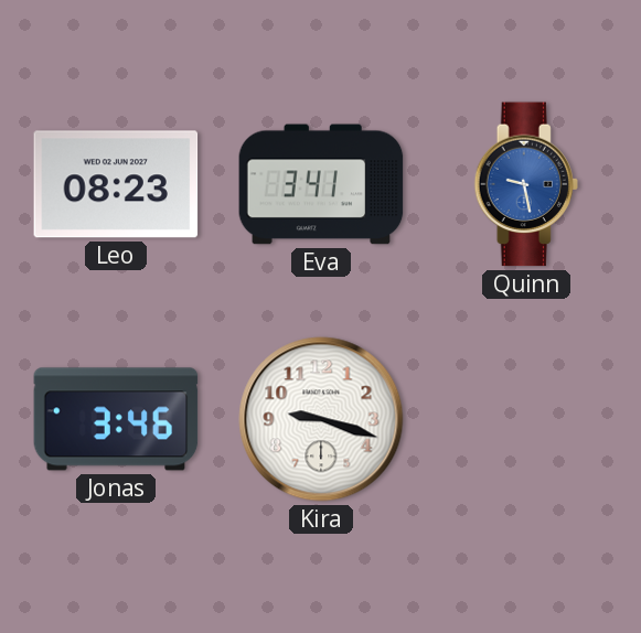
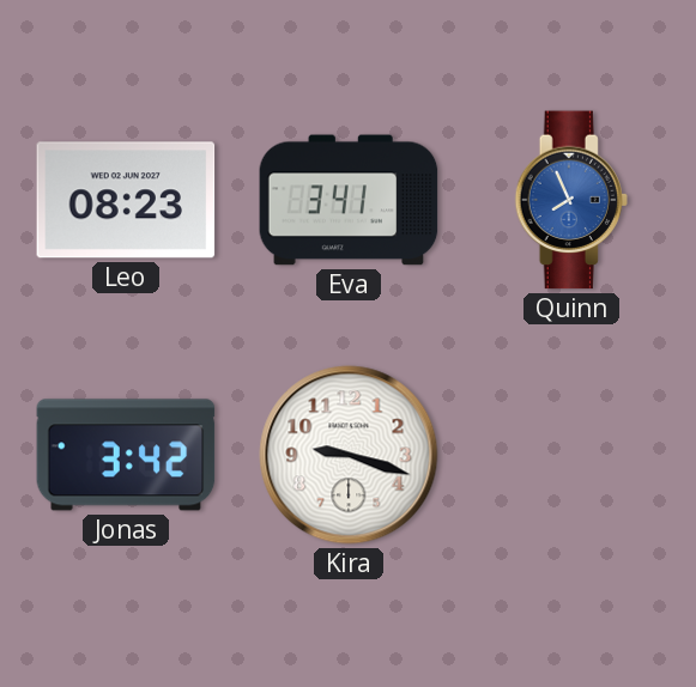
Quinn: 9:28 -> 7:56 (570, 200)
Jonas: 3:46 -> 3:42 (126, 455)
